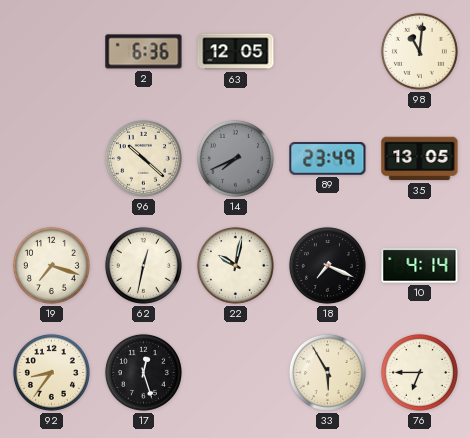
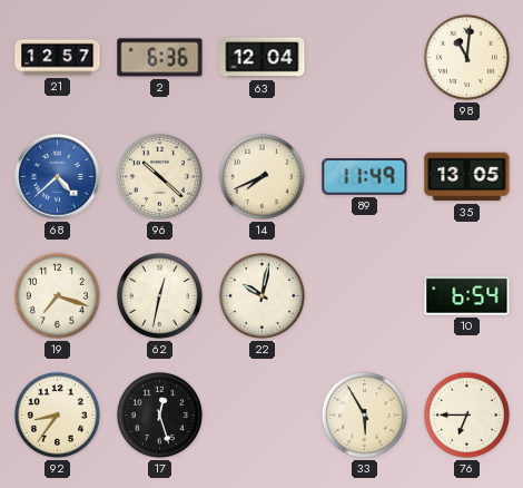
21: none -> 12:57 (58, 58)
63: 12:05 -> 12:04 (263, 58)
68: none -> 4:38 (58, 177)
14 dial: grey -> cream (261, 176)
89: 23:49 -> 11:49 (365, 177)
18: 7:19 -> none (327, 265)
10: 4:14 -> 6:54 (467, 296)
